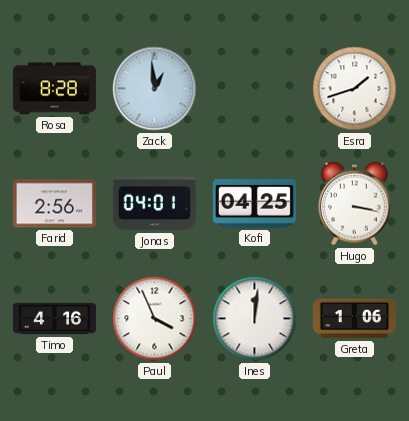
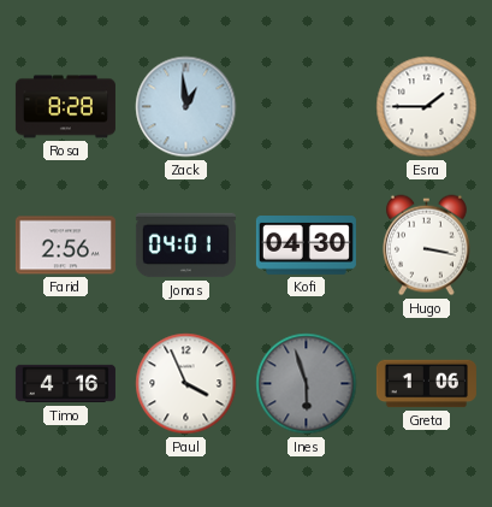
Esra: 1:42 -> 1:45 (427, 107)
Kofi: 04:25 -> 04:30 (306, 246)
Ines: 12:01 -> 5:57 (307, 384)
Ines dial: white -> grey (307, 384)
